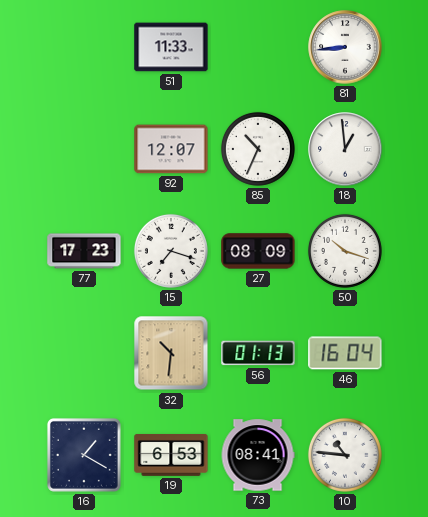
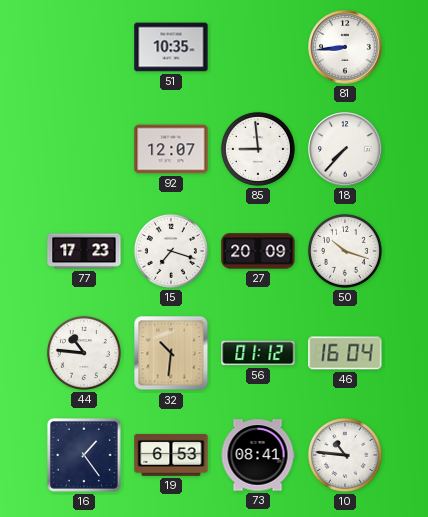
51: 11:33 -> 10:35 (171, 47)
85: 10:34 -> 8:59 (258, 149)
18: 12:59 -> 7:37 (345, 149)
27: 08:09 -> 20:09 (258, 251)
44: none -> 10:46 (84, 353)
56: 01:13 -> 01:12 (258, 353)
16: 1:20 -> 1:24 (84, 455)
